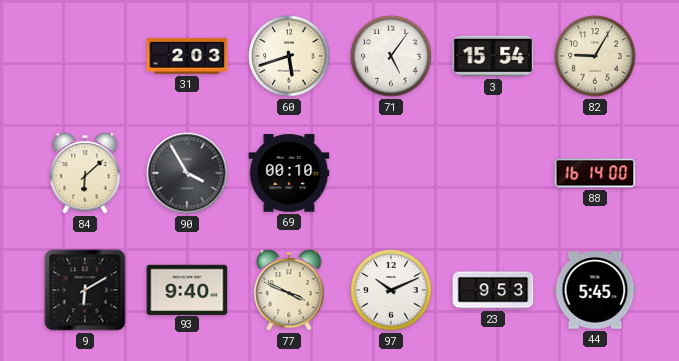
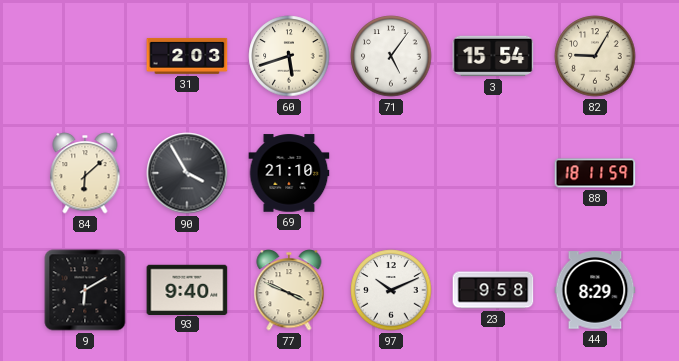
69: 00:10 -> 21:10 (289, 173)
88: 16:14 -> 18:11 (595, 173)
23: 9:53 -> 9:58 (493, 290)
44: 5:45 -> 8:29 (595, 290)
